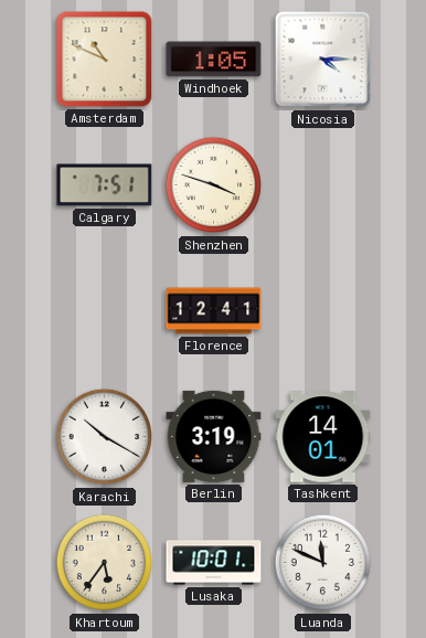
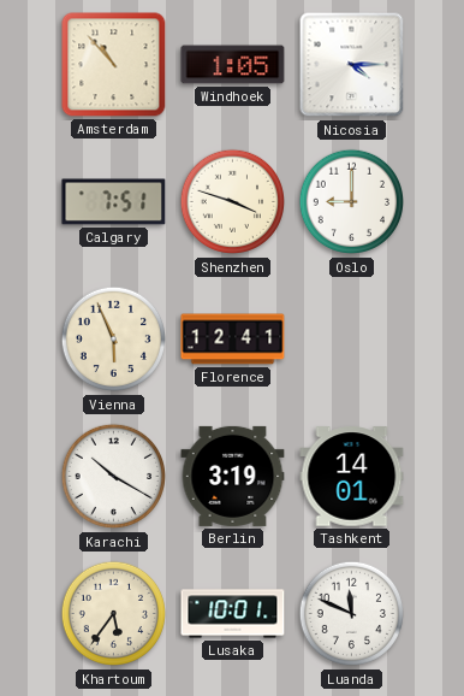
Amsterdam: 10:49 -> 10:53 (114, 65)
Oslo: none -> 9:00 (352, 202)
Vienna: none -> 5:56 (114, 340)
